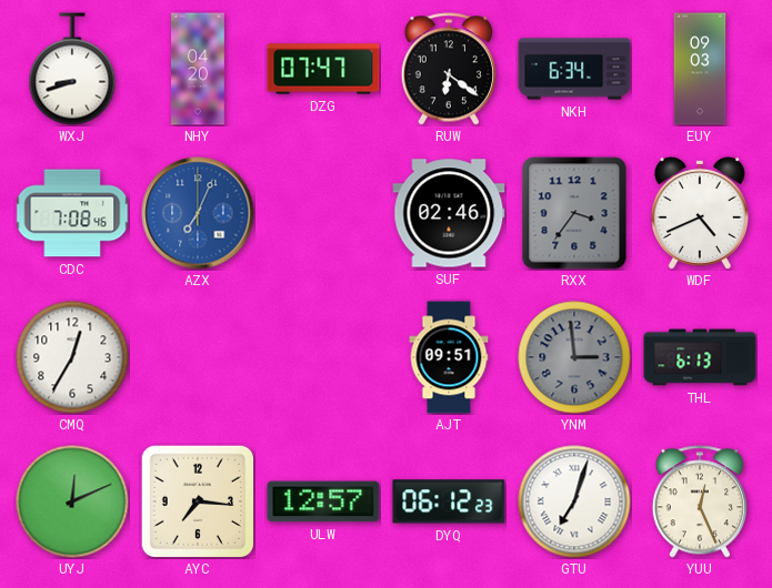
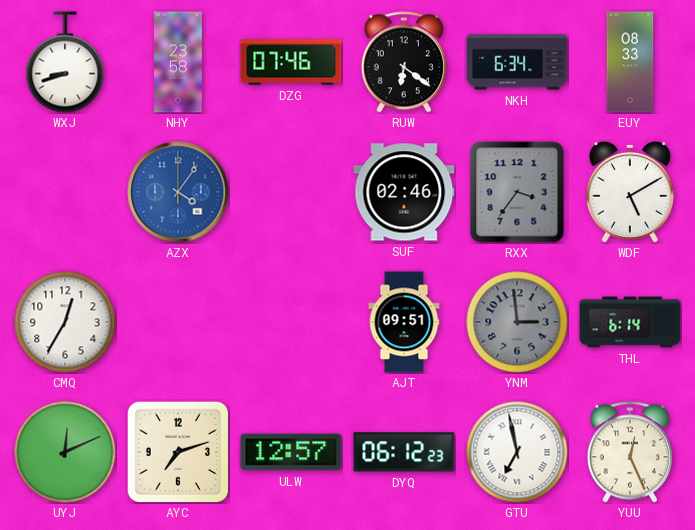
NHY: 04:20 -> 23:58 (179, 62)
DZG: 07:47 -> 07:46 (291, 62)
EUY: 09:03 -> 08:33 (630, 62)
CDC: 7:08 -> none (72, 213)
AZX: 7:04 -> 4:06 (178, 192)
WDF: 4:41 -> 5:10 (630, 192)
THL: 6:13 -> 6:14 (630, 322)
AYC: 7:16 -> 7:12 (178, 452)
GTU: 7:03 -> 6:58 (517, 452)
